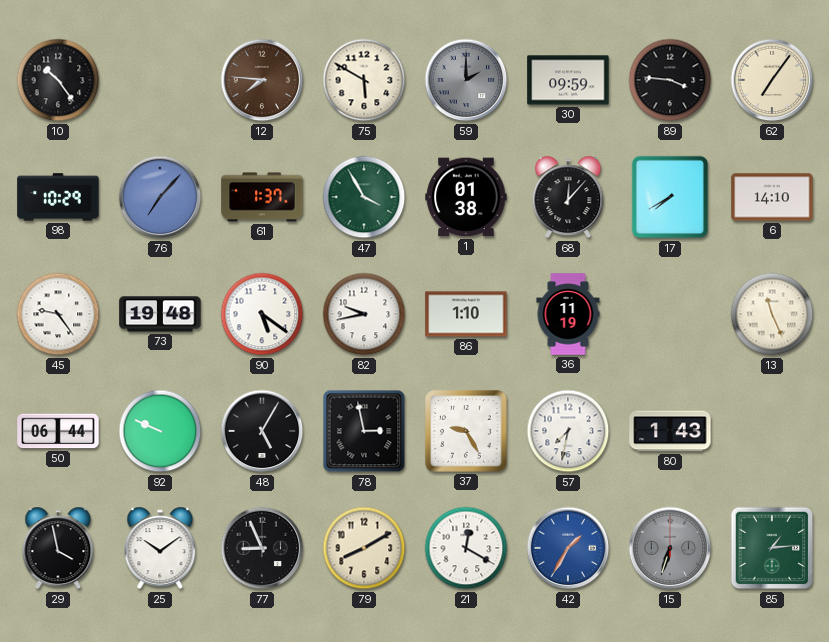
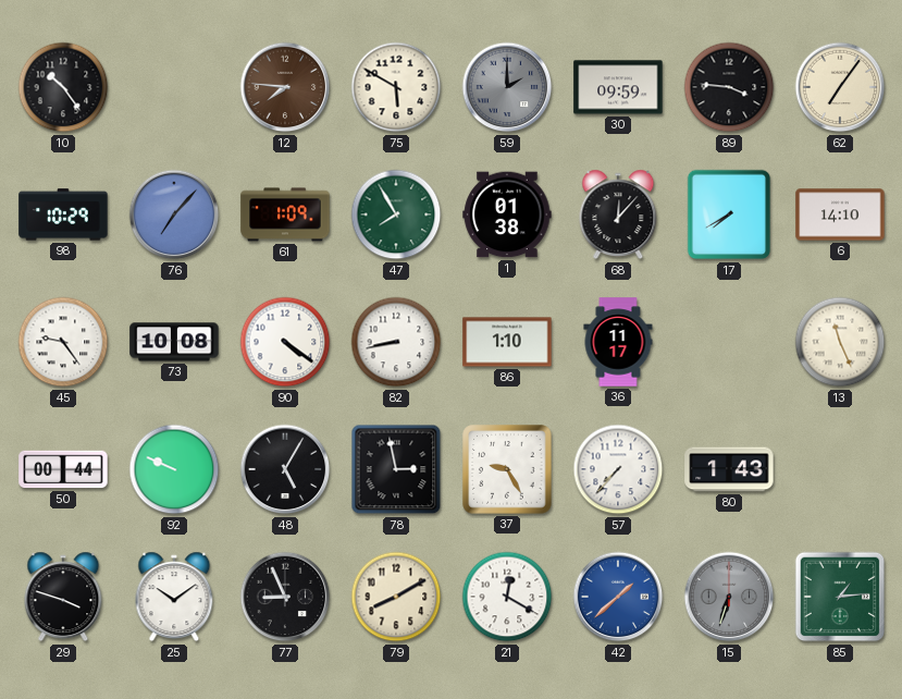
61: 1:37 -> 1:09 (285, 214)
47: 3:55 -> 7:55 (396, 214)
73: 19:48 -> 10:08 (174, 342)
90: 5:21 -> 4:21 (285, 342)
82: 9:43 -> 8:43 (396, 342)
36: 11:19 -> 11:17 (618, 342)
50: 06:44 -> 00:44 (63, 469)
57: 7:32 -> 7:37 (618, 469)
29: 3:58 -> 3:48 (63, 597)
42: 1:35 -> 1:38 (618, 597)
